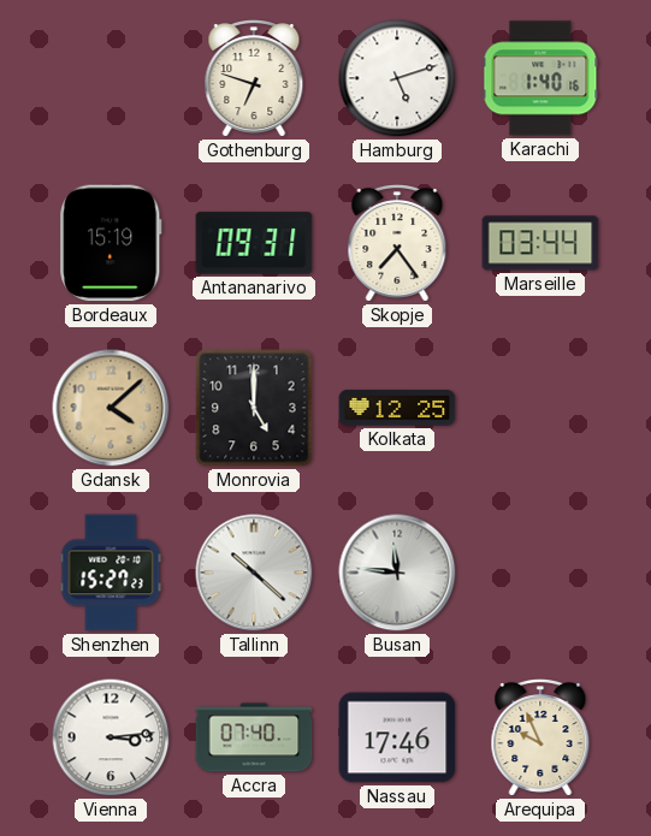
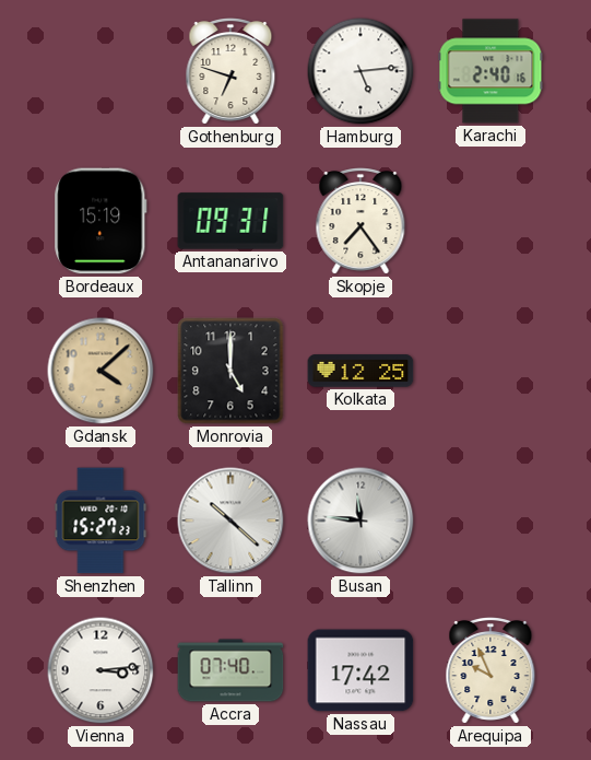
Hamburg: 5:12 -> 5:14 (360, 71)
Karachi: 1:40 -> 2:40 (490, 71)
Marseille: 03:44 -> none (540, 243)
Nassau: 17:46 -> 17:42 (360, 670)
